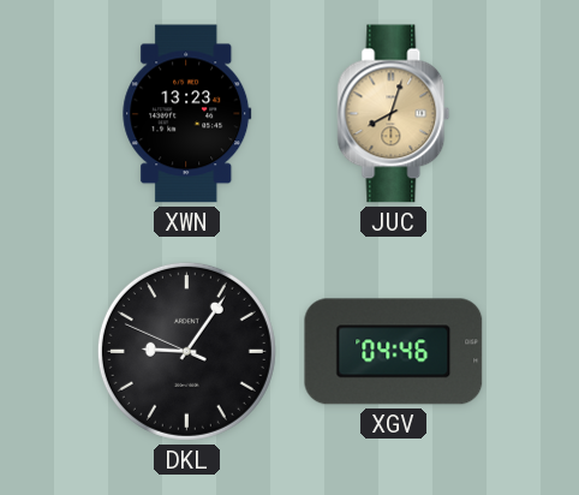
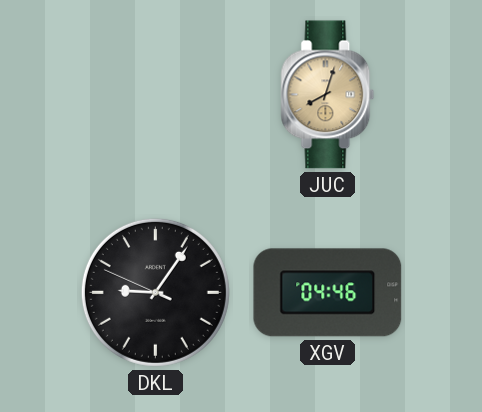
XWN: 13:23 -> none (187, 114)
